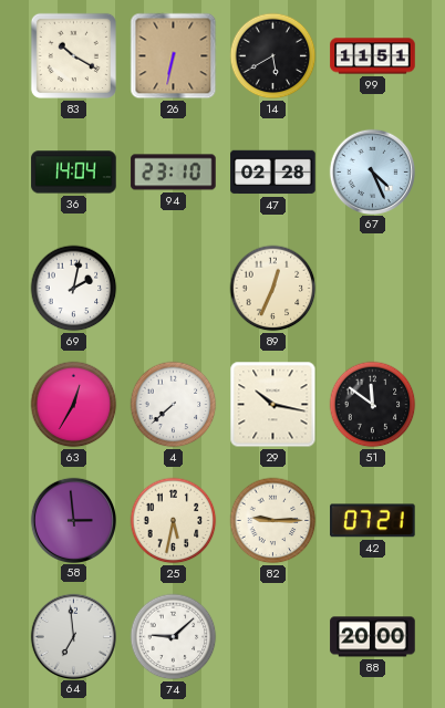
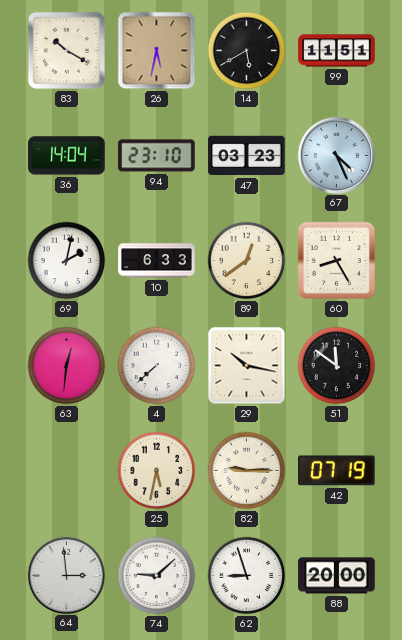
26: 6:32 -> 5:32 (157, 51)
47: 02:28 -> 03:23 (247, 156)
10: none -> 6:33 (157, 261)
89: 12:34 -> 12:39 (247, 261)
60: none -> 8:25 (336, 260)
63: 12:35 -> 12:31 (67, 366)
58: 2:59 -> none (73, 520)
42: 07:21 -> 07:19 (337, 471)
64: 6:59 -> 2:59 (66, 575)
62: none -> 8:57 (247, 576)
